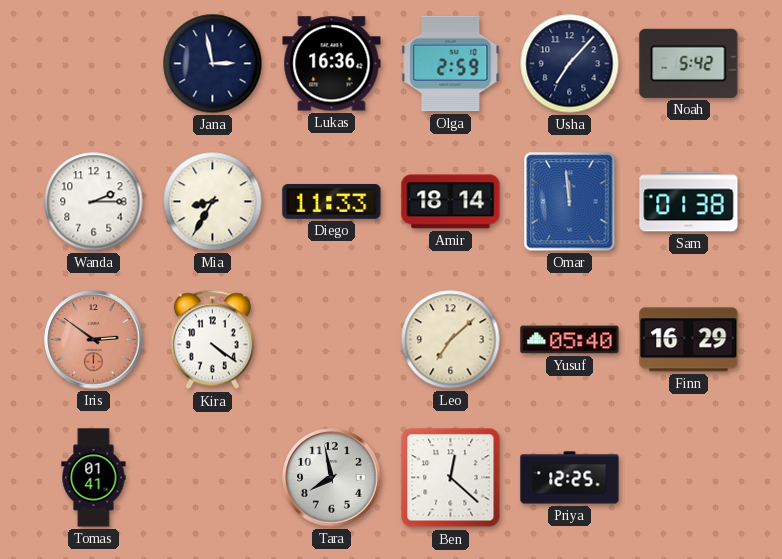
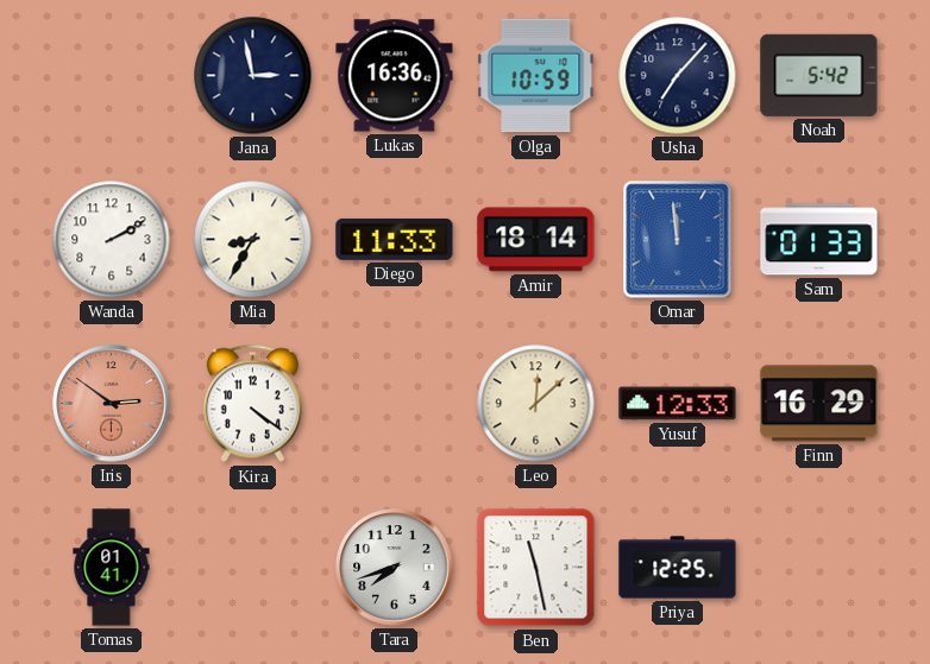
Olga: 2:59 -> 10:59 (536, 76)
Wanda: 2:15 -> 2:10 (112, 240)
Sam: 01:38 -> 01:33 (819, 240)
Leo: 7:08 -> 12:08 (536, 404)
Yusuf: 05:40 -> 12:33 (678, 404)
Tara: 7:58 -> 7:42 (395, 568)
Ben: 12:22 -> 11:28 (536, 568)
